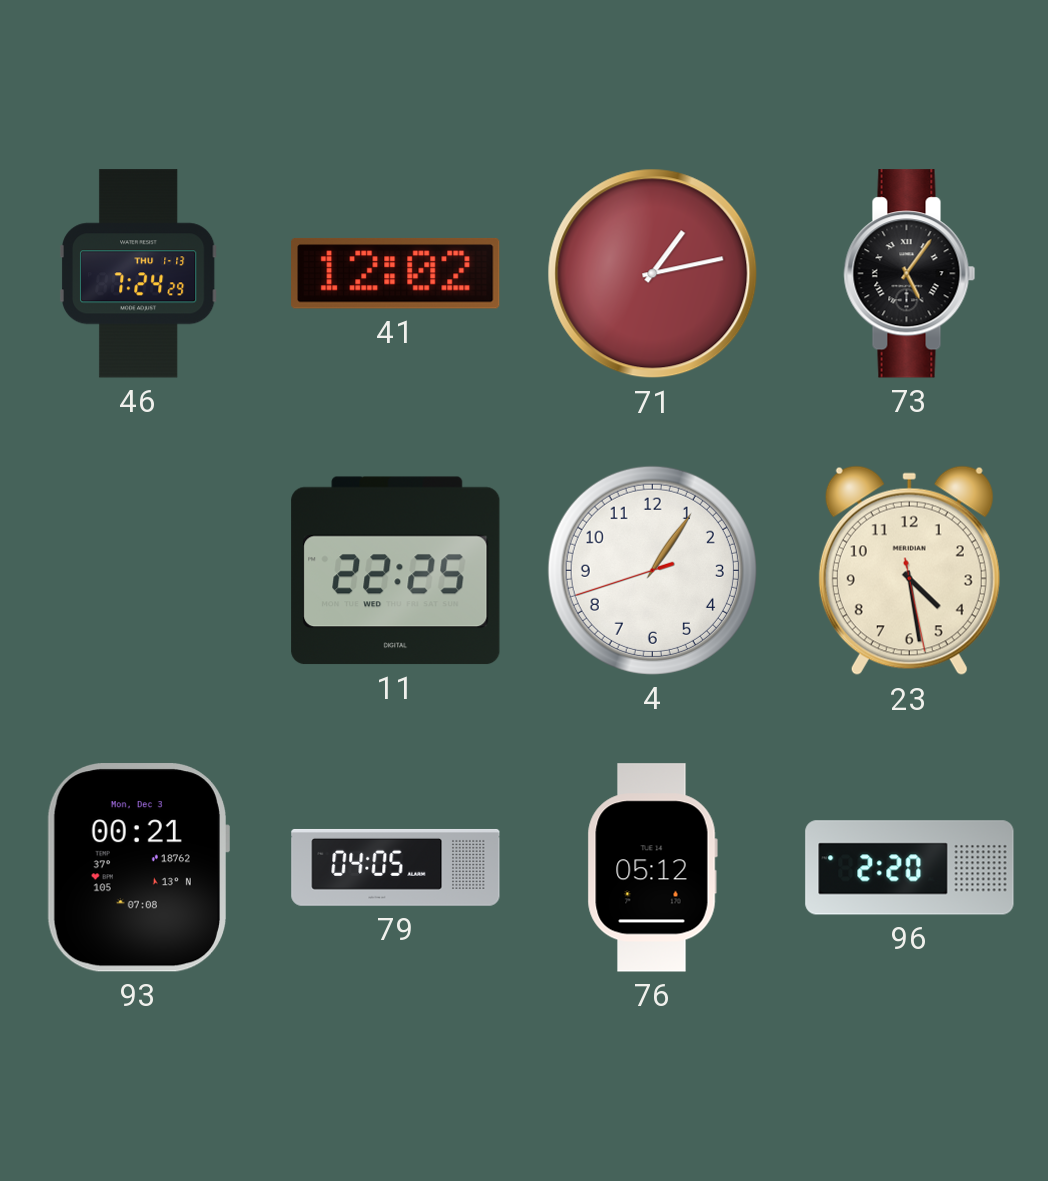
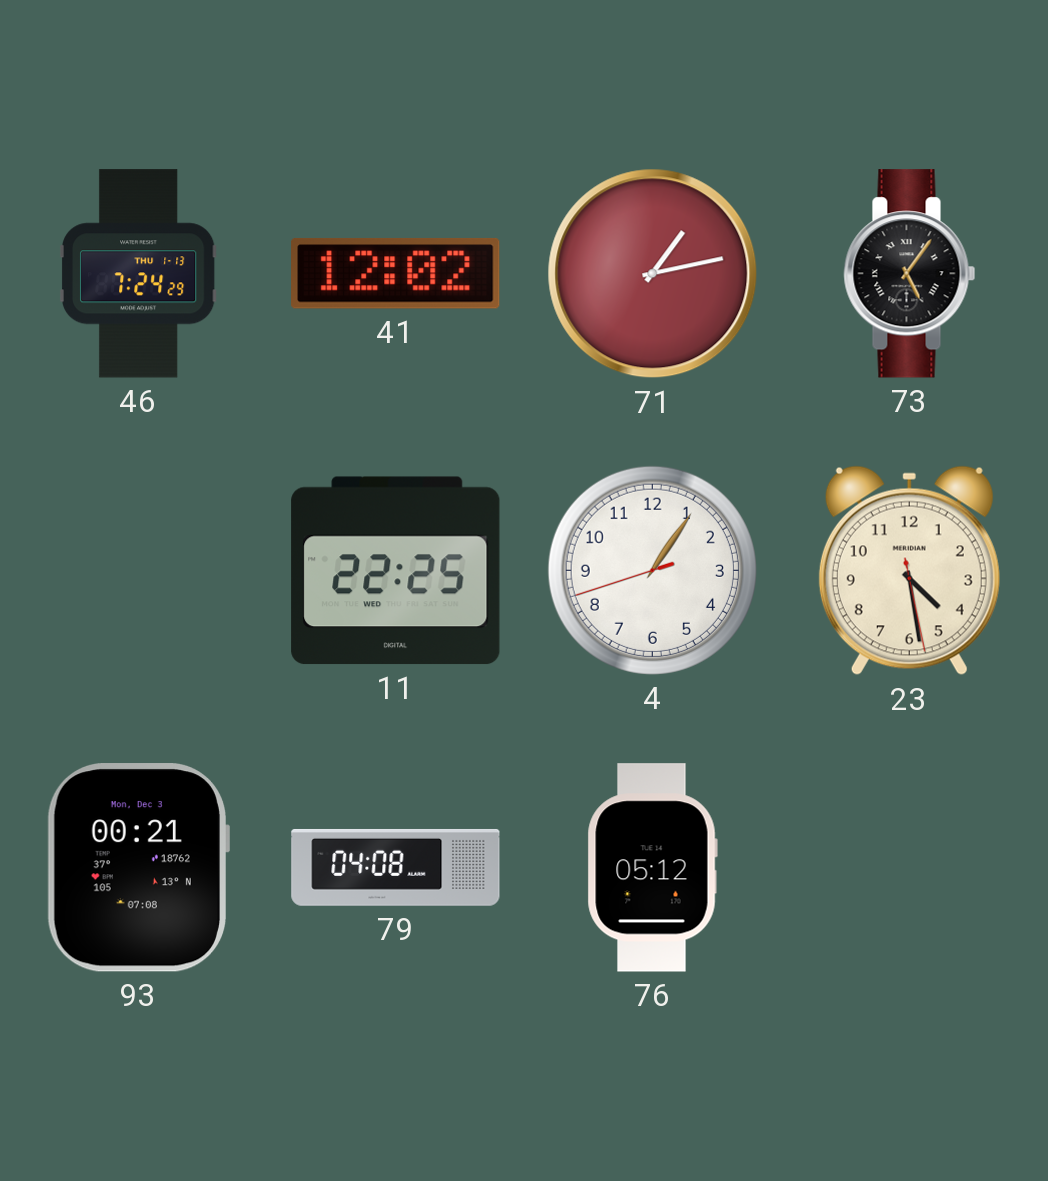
79: 04:05 -> 04:08 (396, 867)
96: 2:20 -> none (910, 868)
